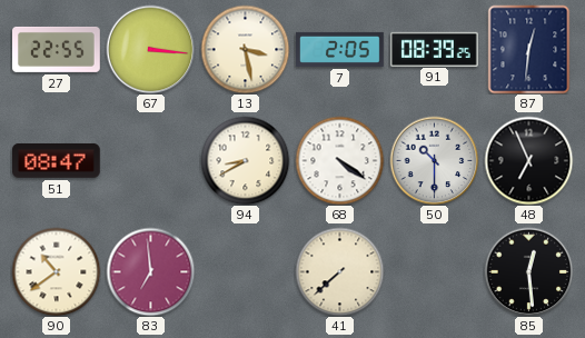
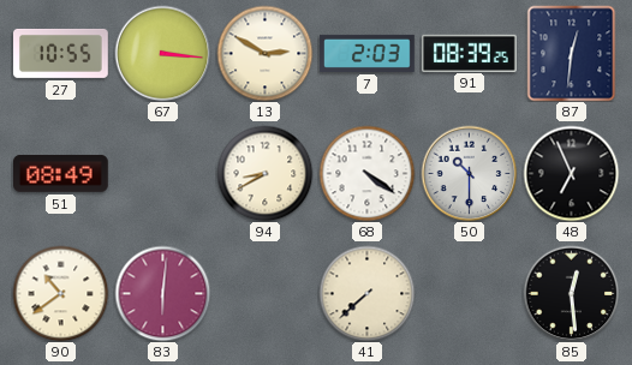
27: 22:55 -> 10:55 (61, 53)
13: 3:28 -> 2:50 (264, 53)
7: 2:05 -> 2:03 (368, 53)
51: 08:47 -> 08:49 (61, 173)
83: 6:59 -> 6:01 (162, 293)
